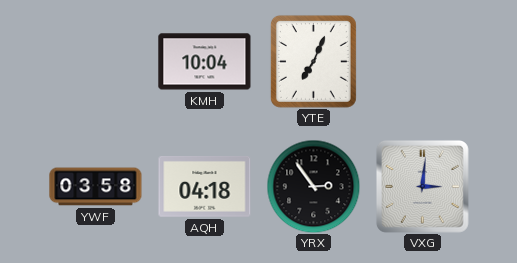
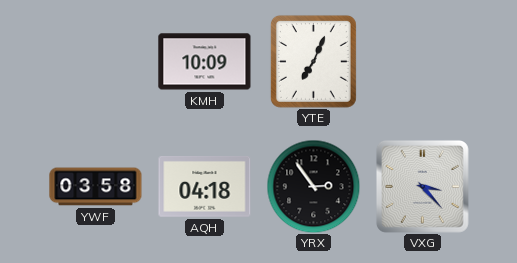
KMH: 10:04 -> 10:09 (205, 62)
VXG: 3:01 -> 3:23 (422, 186)
